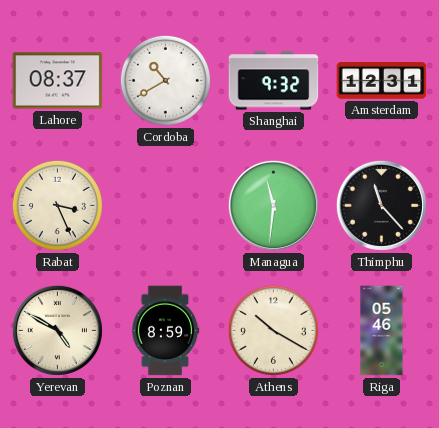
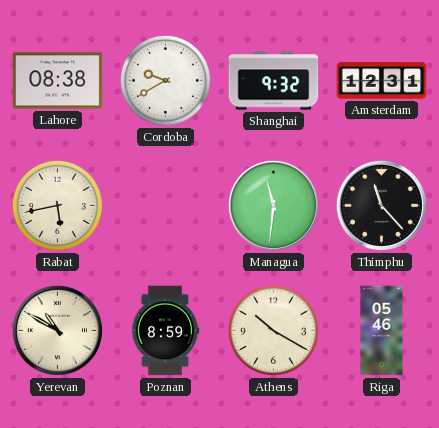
Lahore: 08:37 -> 08:38 (58, 81)
Cordoba: 10:40 -> 9:40 (165, 80)
Rabat: 3:26 -> 5:43 (57, 205)
Yerevan: 4:50 -> 10:50 (57, 330)
